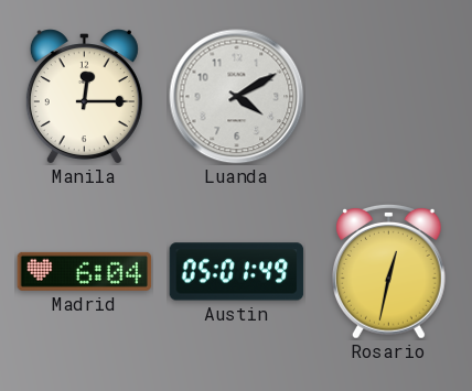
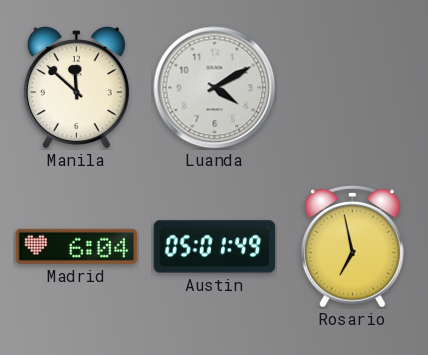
Manila: 12:15 -> 11:52 (76, 87)
Rosario: 12:32 -> 6:58 (352, 246)
